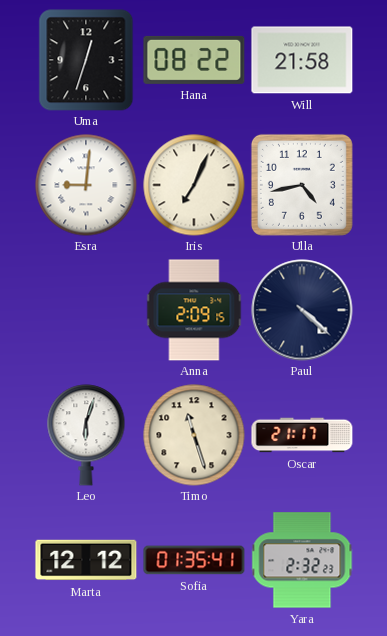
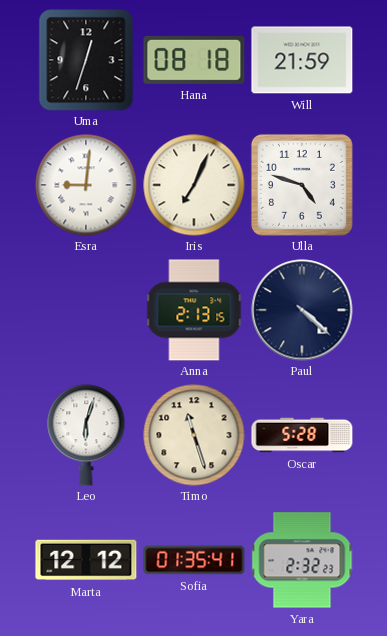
Hana: 08:22 -> 08:18 (194, 60)
Will: 21:58 -> 21:59 (302, 60)
Ulla: 4:43 -> 4:48 (302, 185)
Anna: 2:09 -> 2:13 (194, 310)
Oscar: 21:17 -> 5:28 (302, 435)
